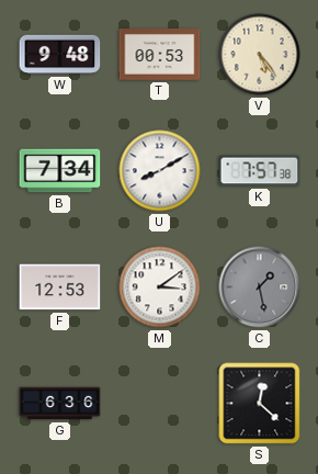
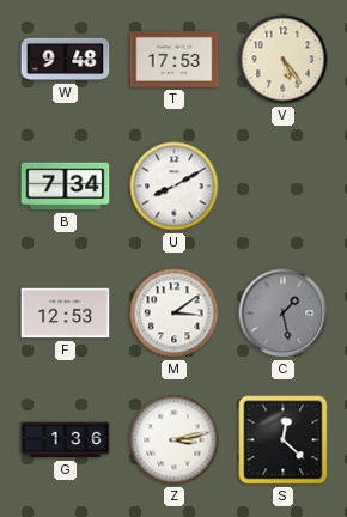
T: 00:53 -> 17:53 (175, 60)
K: 7:57 -> none (260, 171)
G: 6:36 -> 1:36 (66, 440)
Z: none -> 3:13 (175, 440)
